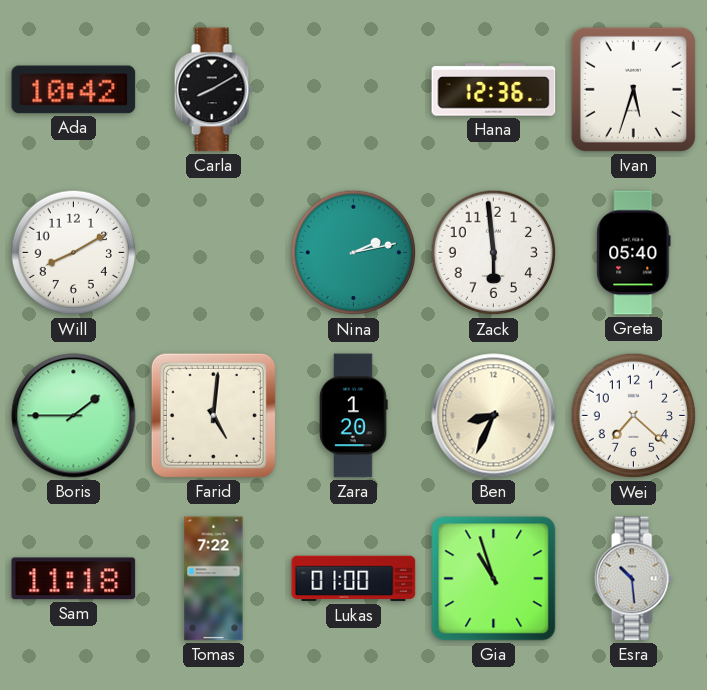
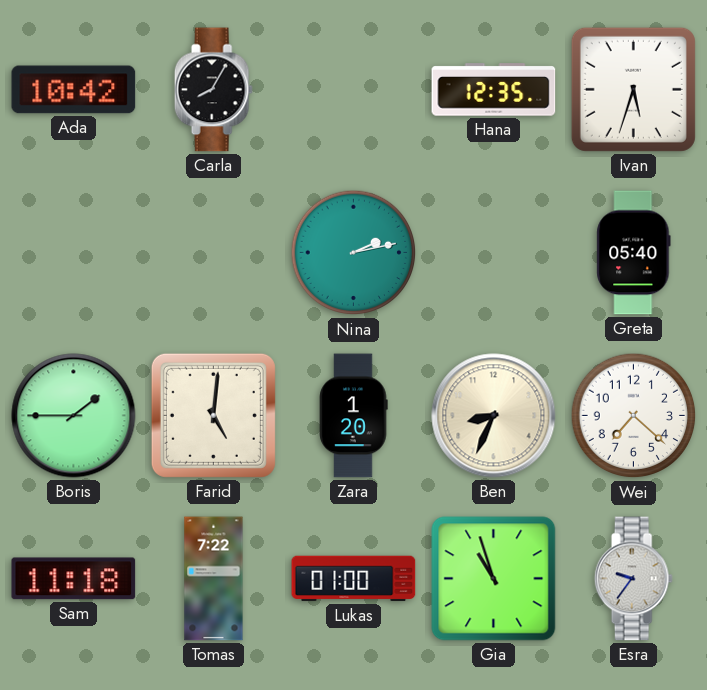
Carla: 8:10 -> 8:05 (213, 90)
Hana: 12:36 -> 12:35 (494, 90)
Will: 8:10 -> none (74, 253)
Zack: 5:59 -> none (494, 253)
Esra: 10:29 -> 9:36 (633, 579)
